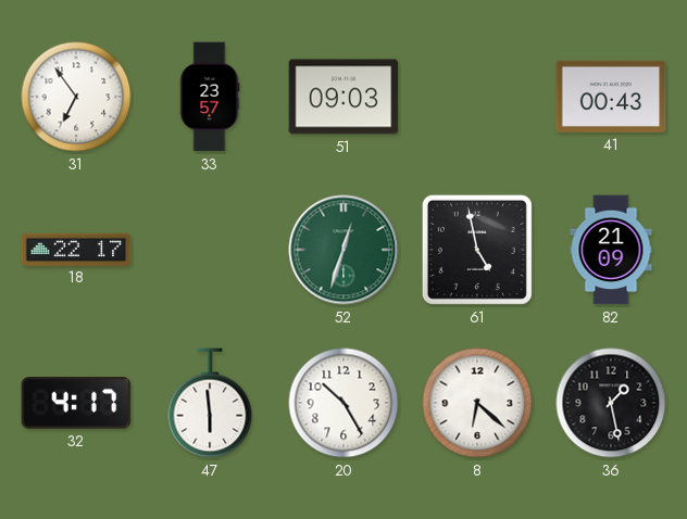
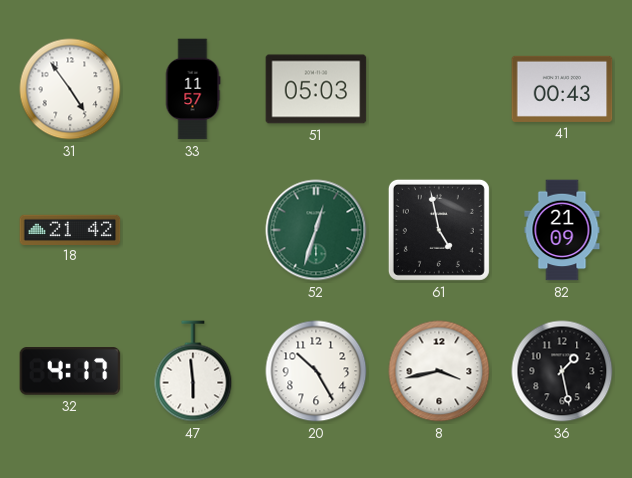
31: 6:54 -> 4:54 (70, 89)
33: 23:57 -> 11:57 (193, 89)
51: 09:03 -> 05:03 (316, 89)
18: 22:17 -> 21:42 (70, 229)
8: 6:22 -> 3:43 (439, 371)
